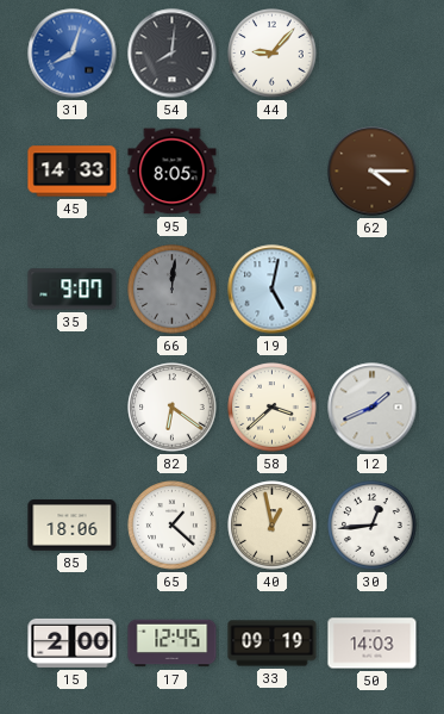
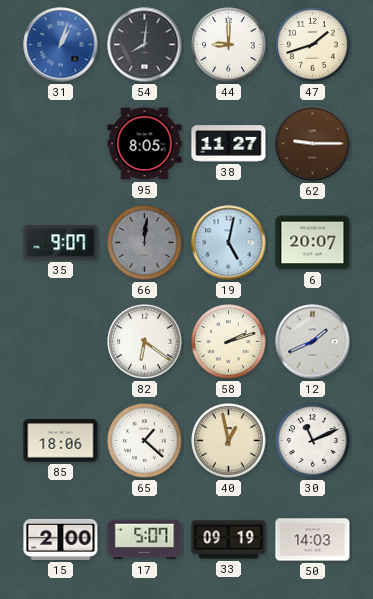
31: 8:03 -> 1:03 (61, 45)
44: 9:07 -> 9:00 (229, 45)
47: none -> 1:42 (313, 45)
45: 14:33 -> none (73, 172)
38: none -> 11:27 (229, 144)
62: 4:15 -> 9:15 (313, 144)
6: none -> 20:07 (313, 243)
58: 3:38 -> 2:12 (229, 342)
30: 12:44 -> 11:11 (313, 441)
17: 12:45 -> 5:07 (145, 540)
